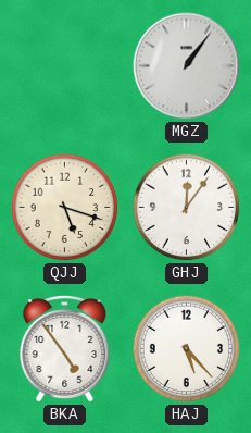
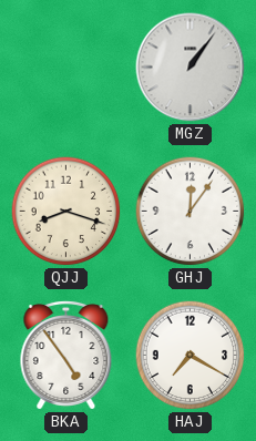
QJJ: 5:18 -> 8:18 (66, 212)
HAJ: 5:23 -> 7:20 (191, 356)
